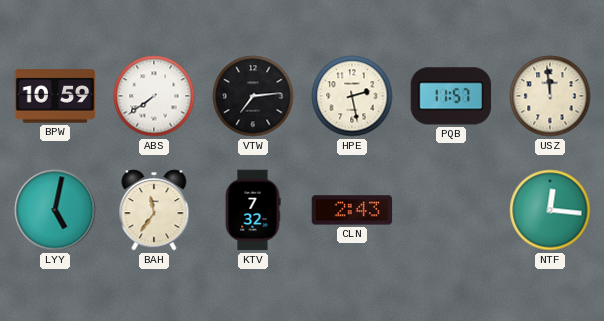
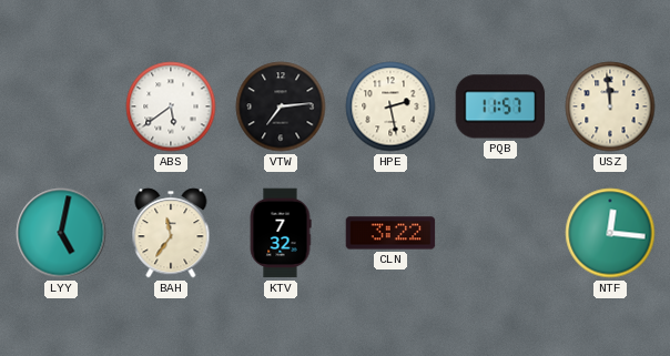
BPW: 10:59 -> none (55, 96)
ABS: 7:39 -> 5:39 (171, 106)
CLN: 2:43 -> 3:22 (390, 233)
